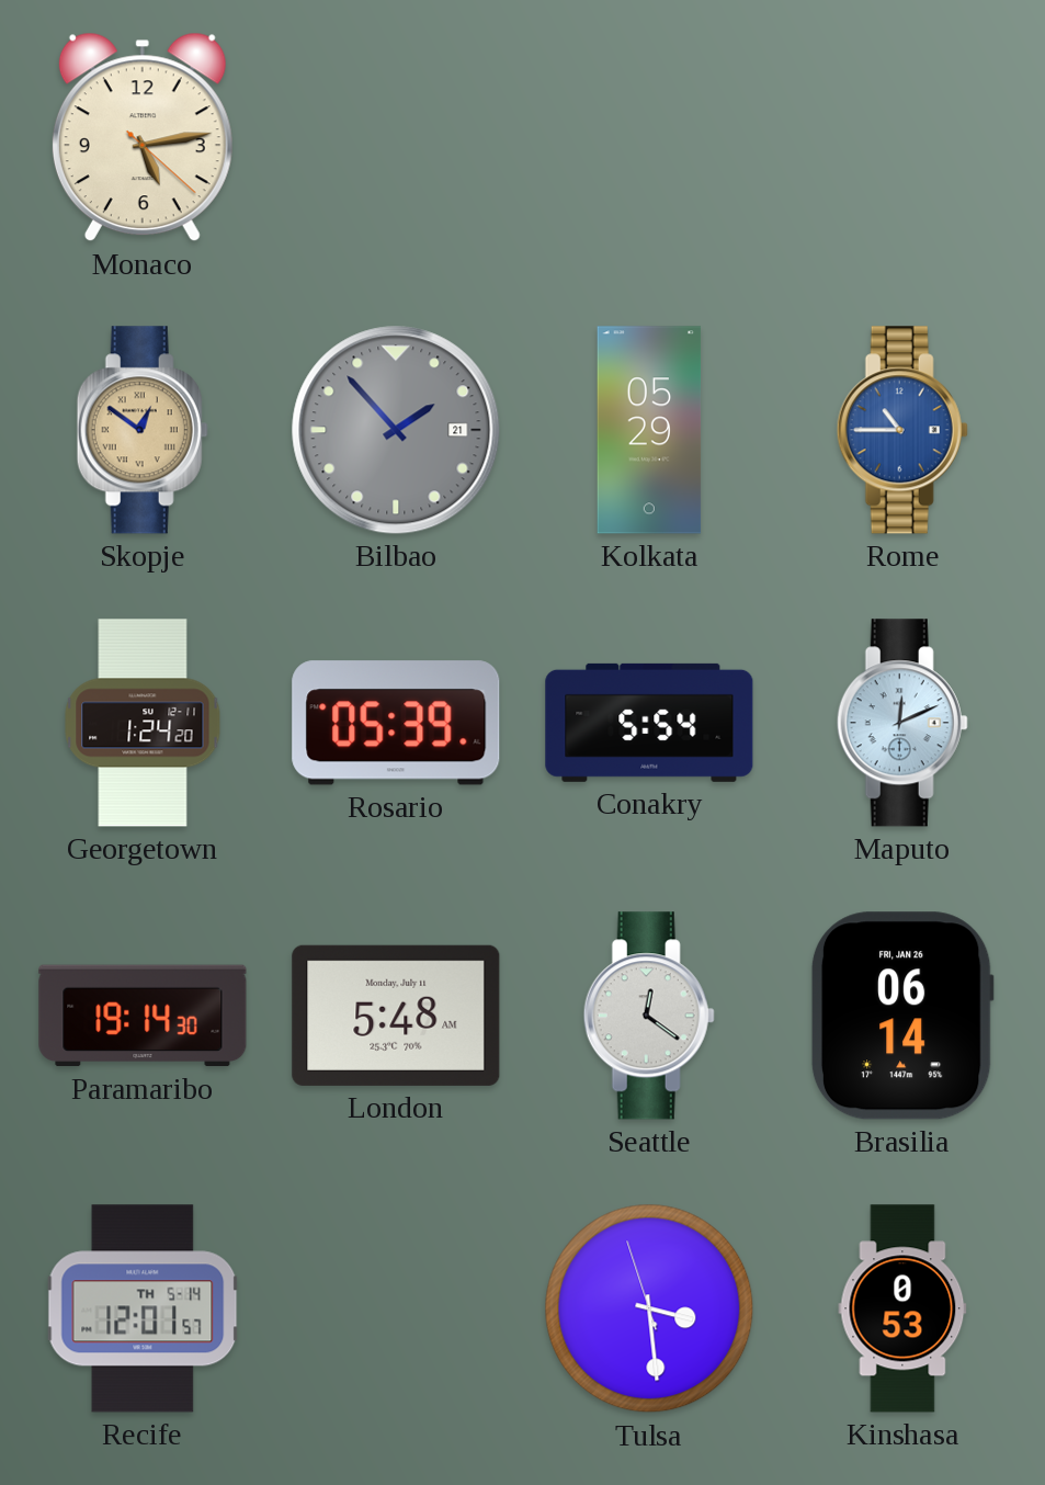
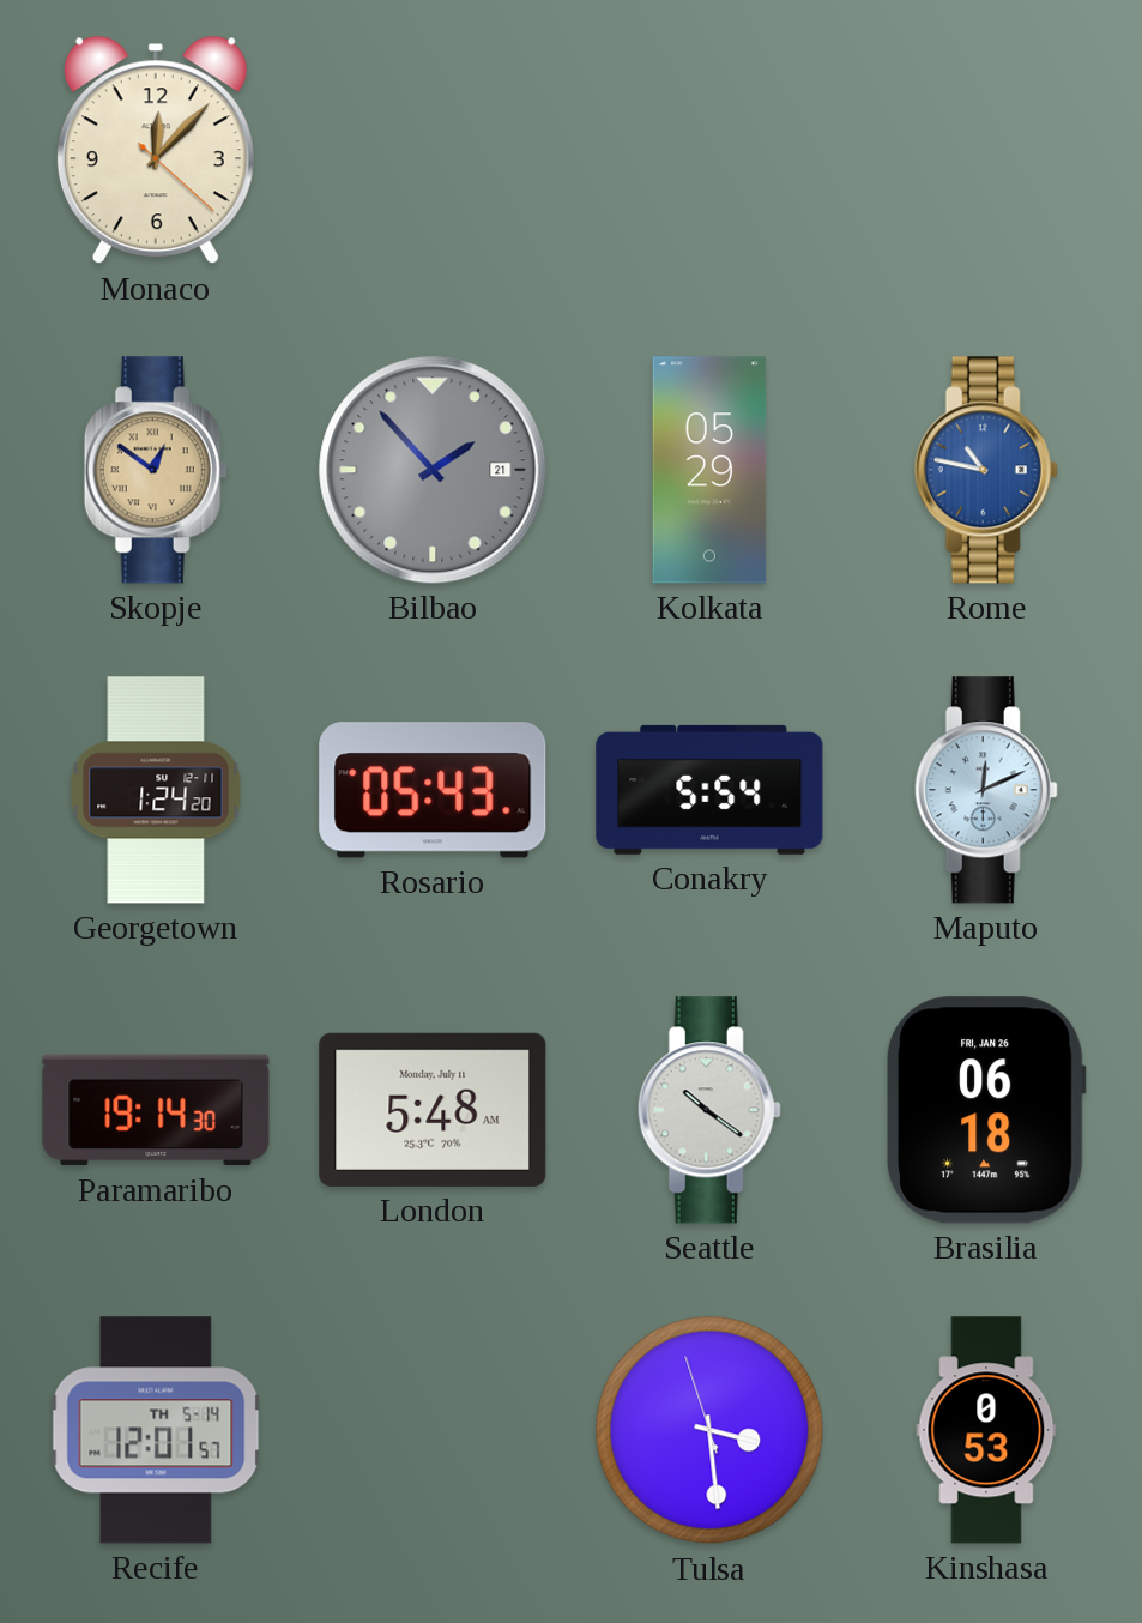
Monaco: 5:13 -> 12:07 (156, 150)
Rome: 10:45 -> 10:47 (986, 470)
Rosario: 05:39 -> 05:43 (433, 790)
Seattle: 12:21 -> 10:21 (709, 1110)
Brasilia: 06:14 -> 06:18 (986, 1110)
